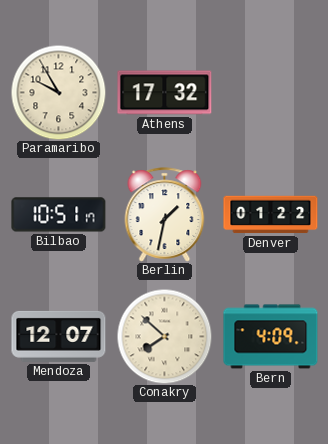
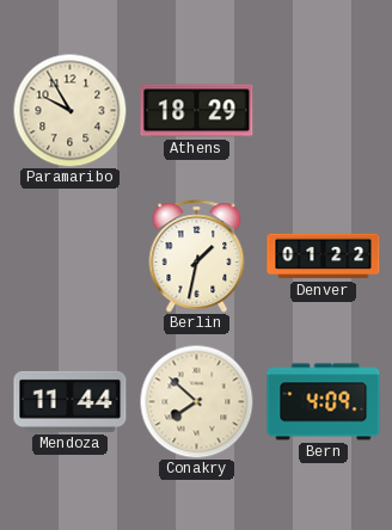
Athens: 17:32 -> 18:29 (197, 111)
Bilbao: 10:51 -> none (59, 215)
Mendoza: 12:07 -> 11:44 (71, 401)
